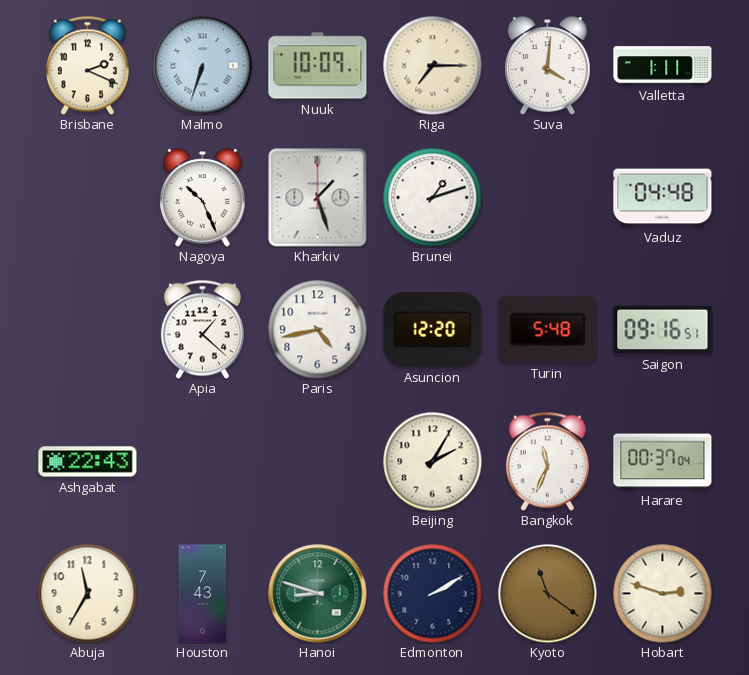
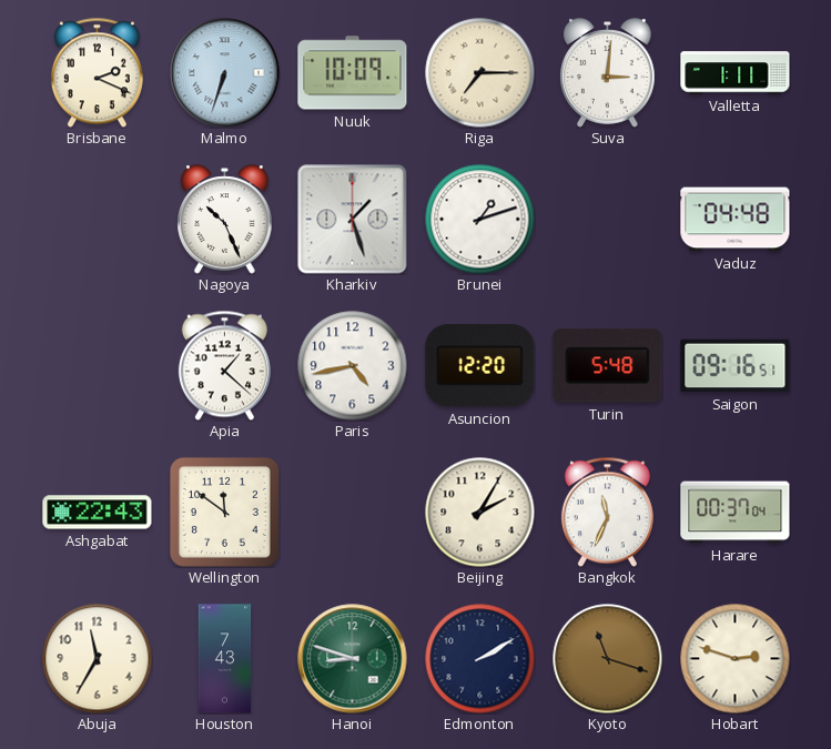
Suva: 4:01 -> 3:01 (608, 73)
Wellington: none -> 11:51 (224, 512)
Kyoto: 11:21 -> 11:18 (608, 659)
